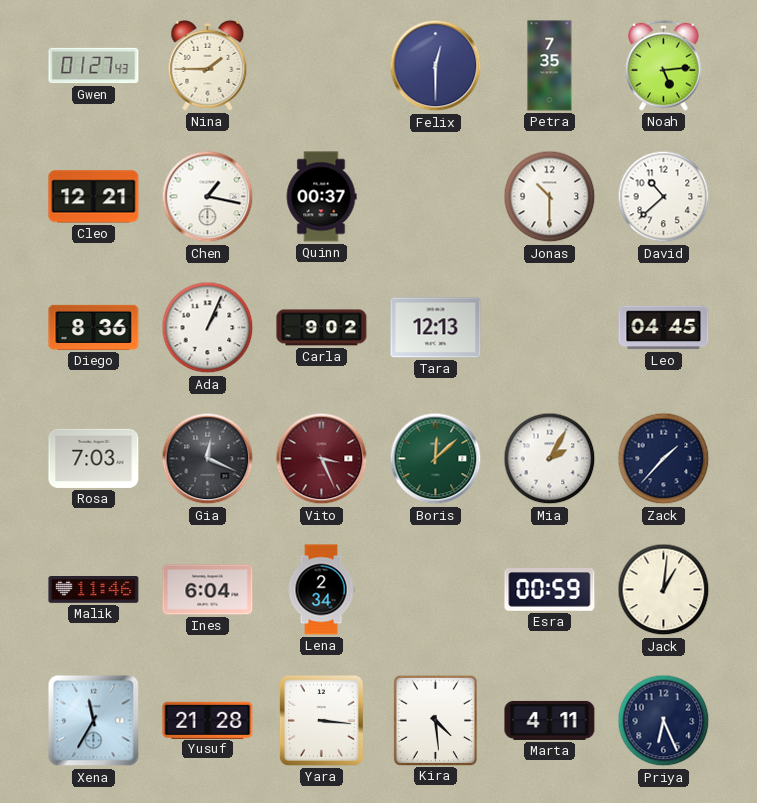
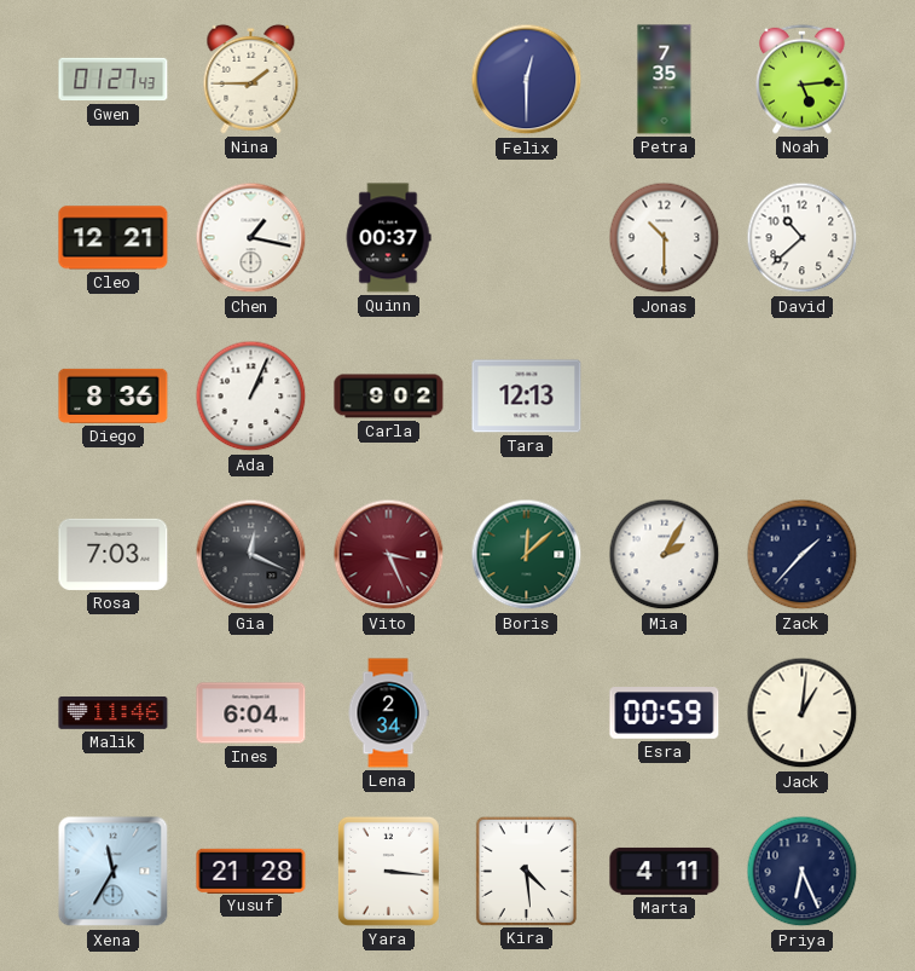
Leo: 04:45 -> none (664, 328)
